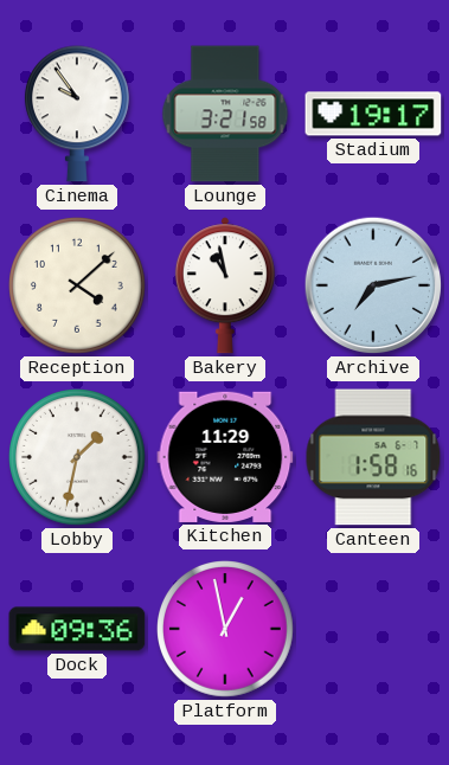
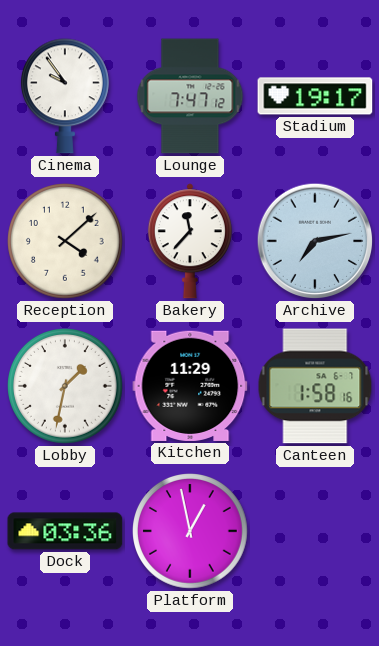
Lounge: 3:21 -> 7:47 (190, 96)
Bakery: 10:58 -> 11:37 (190, 241)
Dock: 09:36 -> 03:36 (65, 531)
